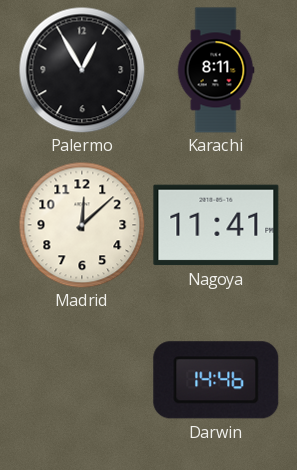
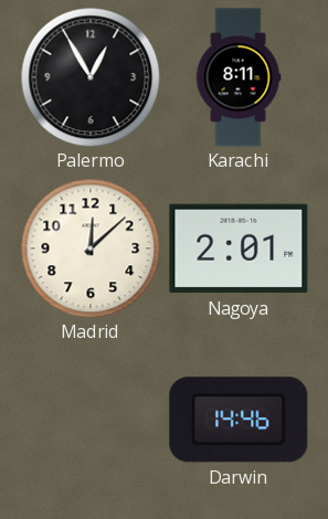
Nagoya: 11:41 -> 2:01 (239, 248)
